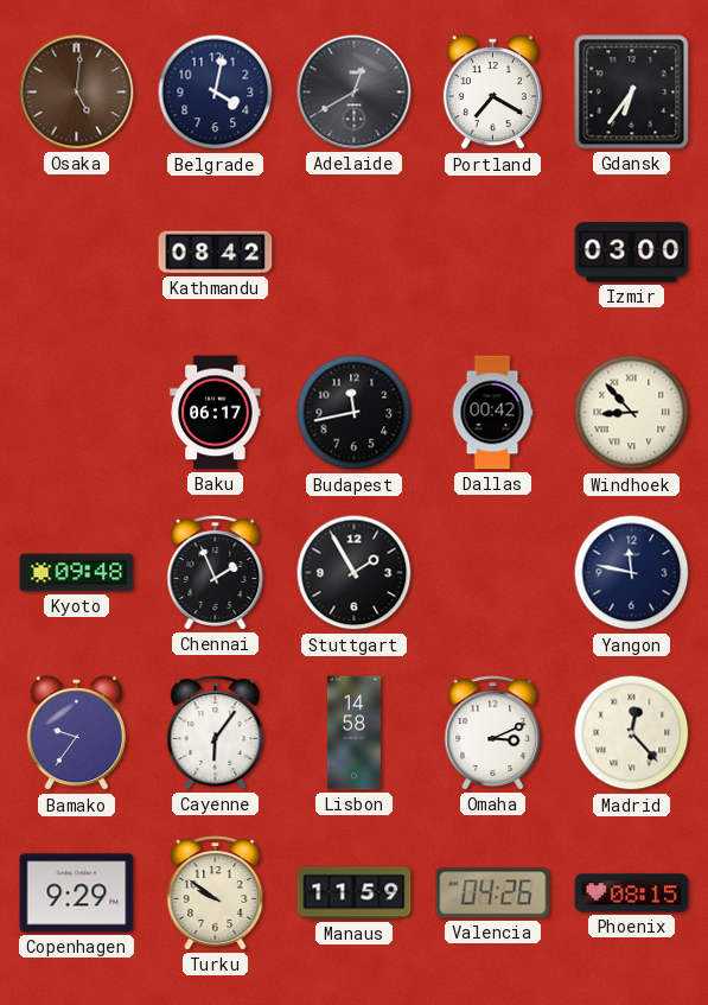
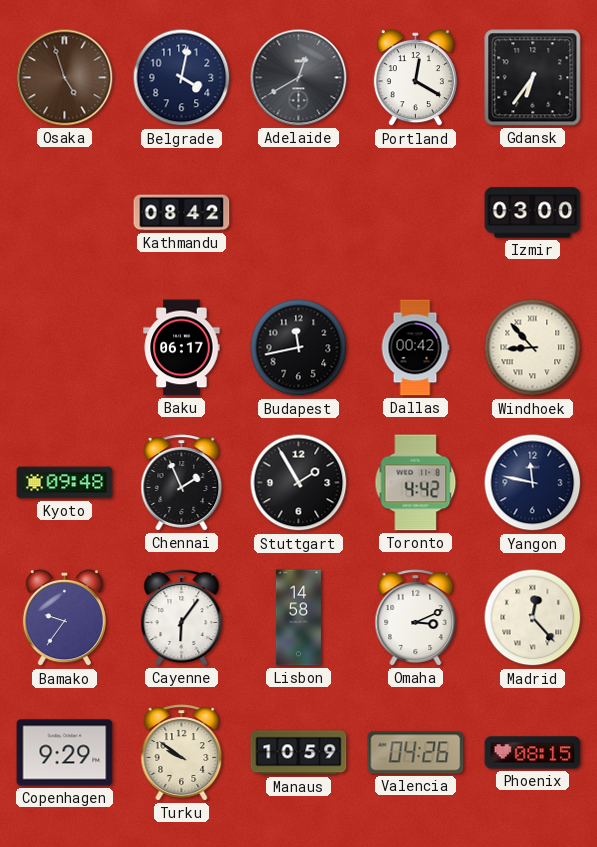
Osaka: 5:01 -> 4:57 (65, 78)
Portland: 7:20 -> 12:20 (415, 79)
Toronto: none -> 4:42 (416, 483)
Manaus: 11:59 -> 10:59 (299, 753)
